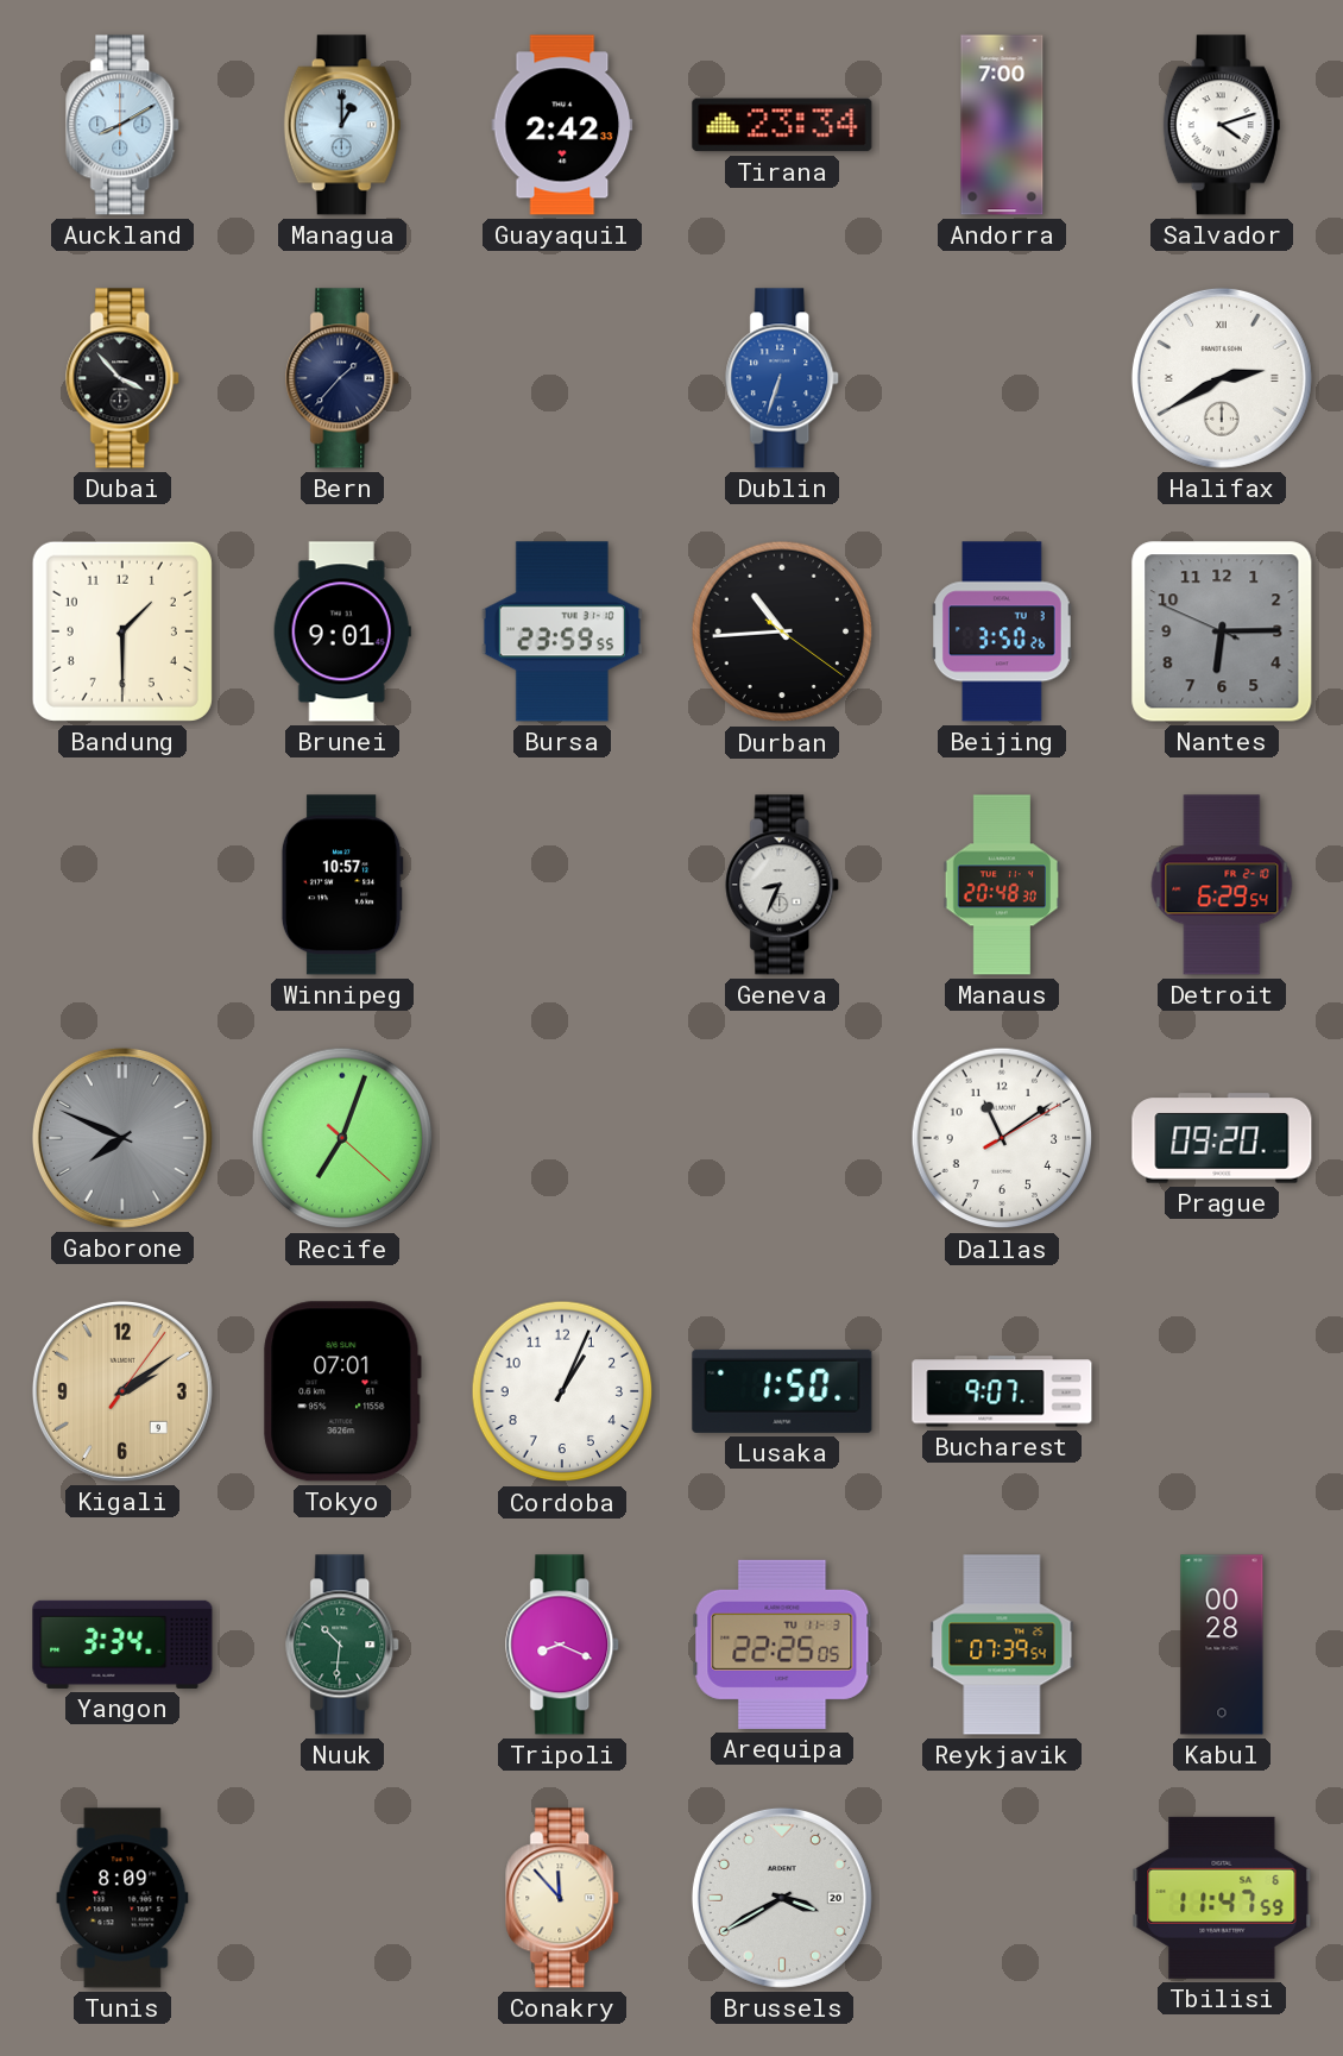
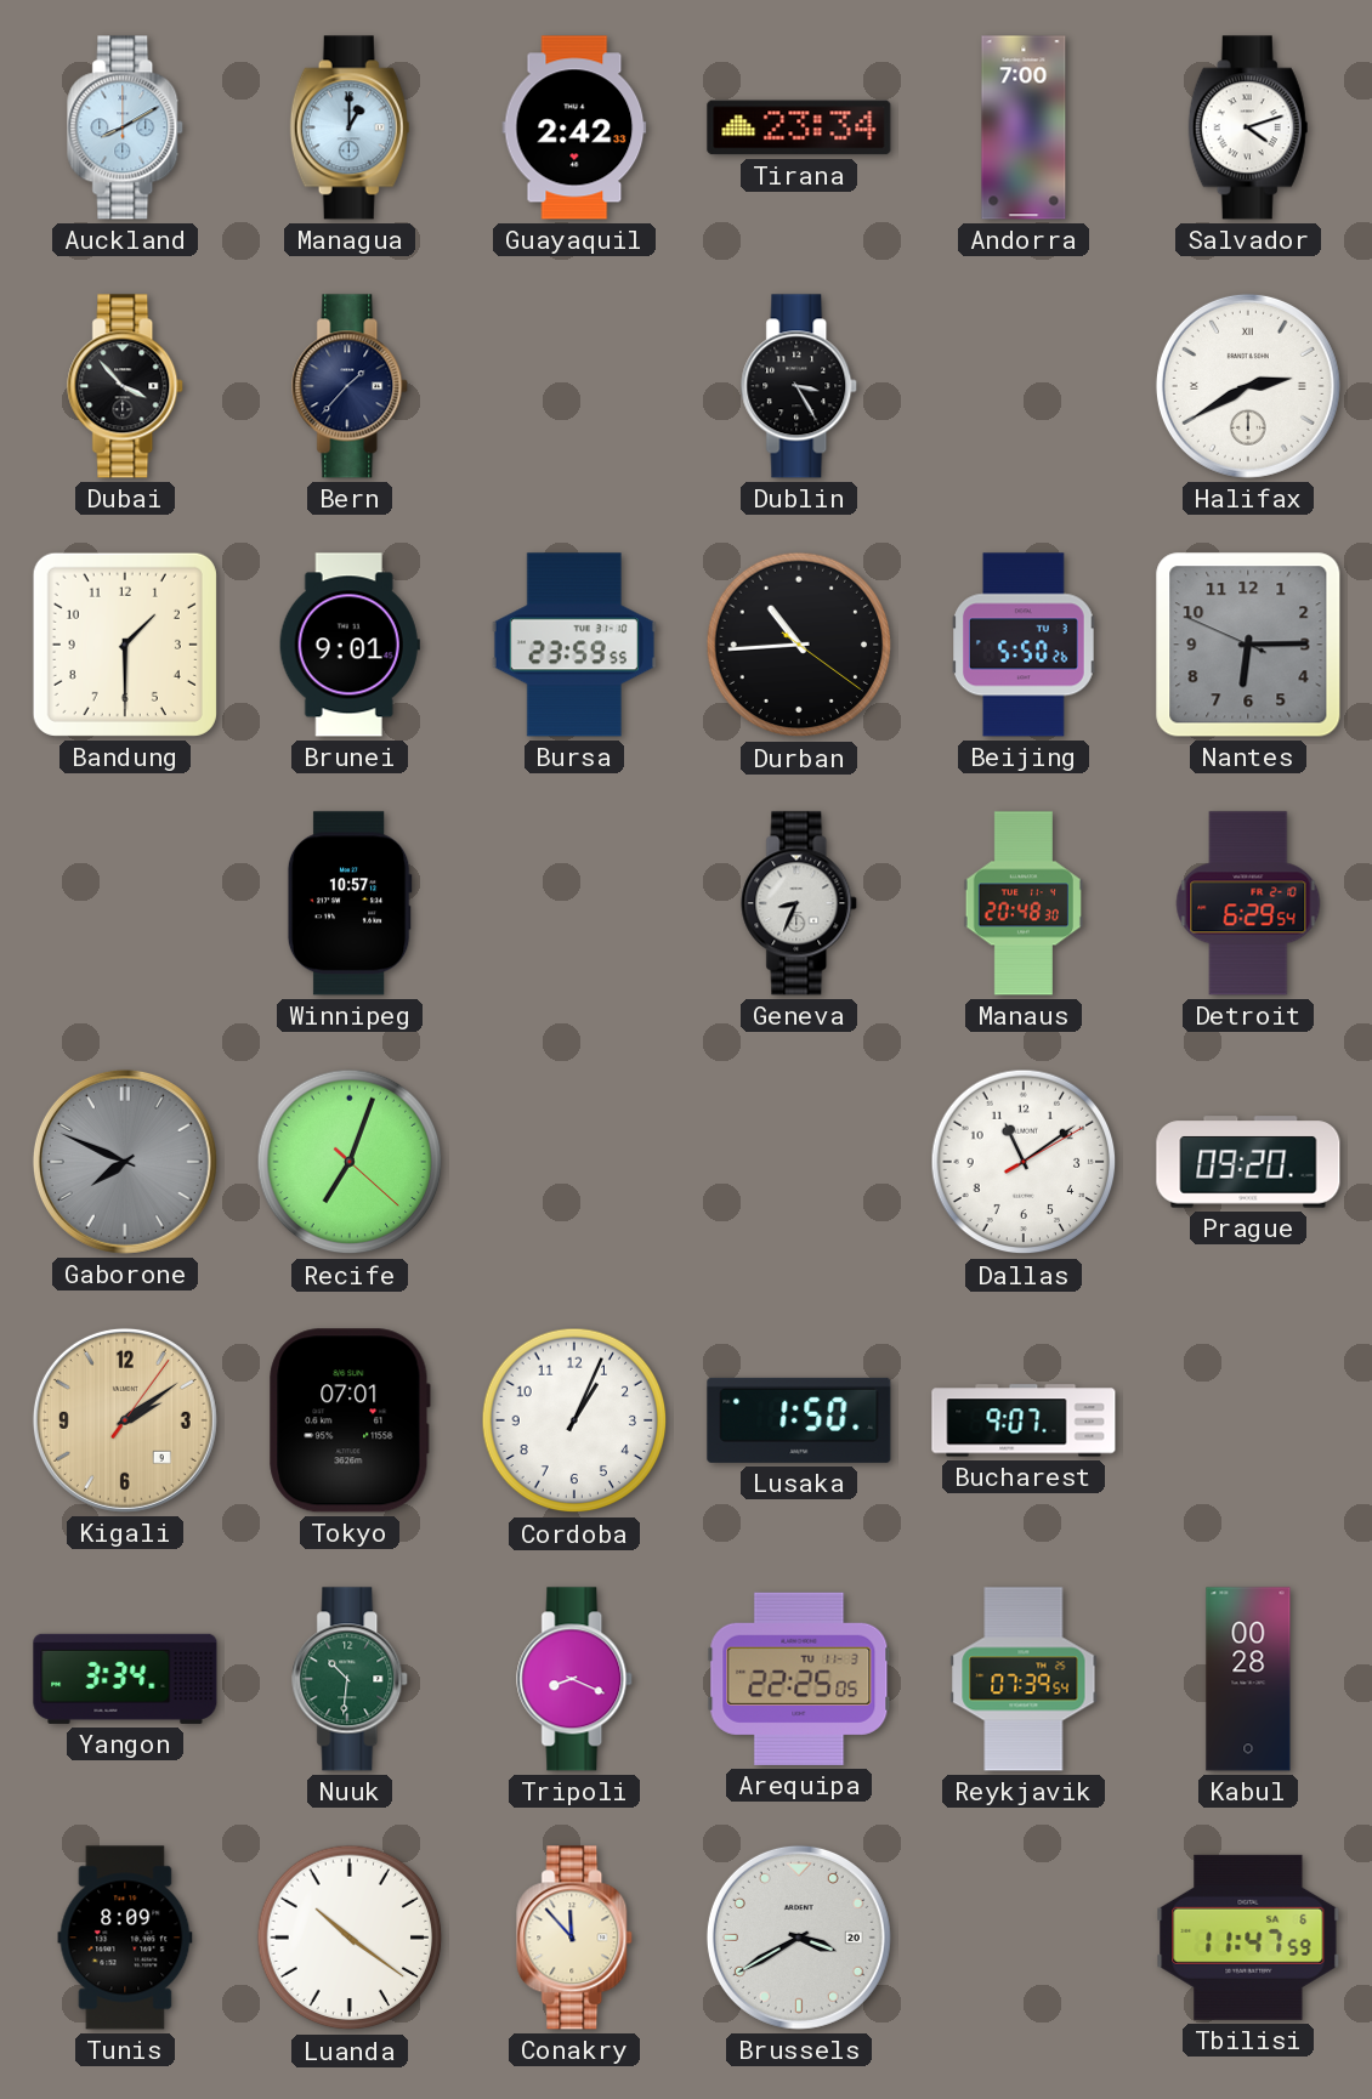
Dublin: 6:33 -> 3:25 (800, 386)
Dublin dial: blue -> black (800, 386)
Beijing: 3:50 -> 5:50 (1025, 645)
Luanda: none -> 10:21 (350, 1938)
